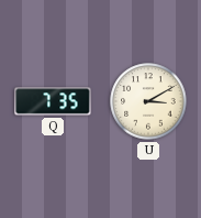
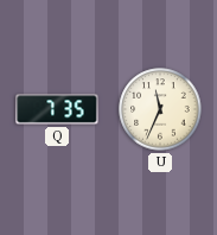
U: 3:10 -> 11:34 (160, 109)
